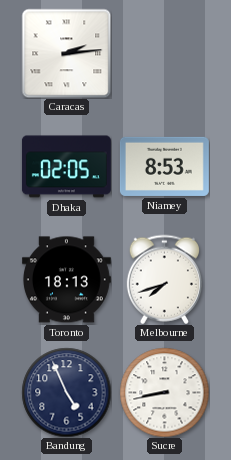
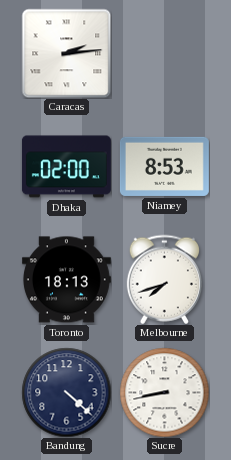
Dhaka: 02:05 -> 02:00 (66, 167)
Bandung: 4:56 -> 4:22 (66, 392)
